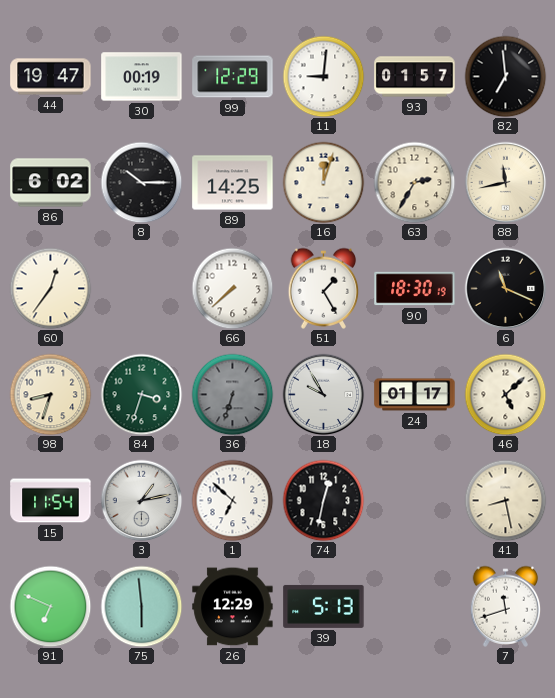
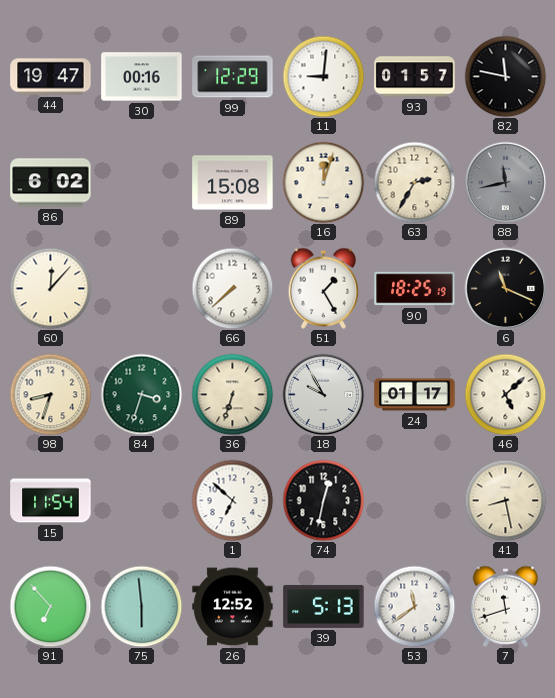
30: 00:19 -> 00:16 (142, 77)
82: 6:59 -> 11:47 (505, 76)
8: 10:15 -> none (141, 182)
89: 14:25 -> 15:08 (233, 183)
88 dial: cream -> grey (505, 182)
60: 12:36 -> 12:07 (50, 288)
90: 18:30 -> 18:25 (415, 289)
36 dial: grey -> cream (232, 394)
3: 1:13 -> none (141, 500)
91: 6:49 -> 6:53 (50, 606)
26: 12:29 -> 12:52 (233, 607)
53: none -> 11:39 (414, 606)
